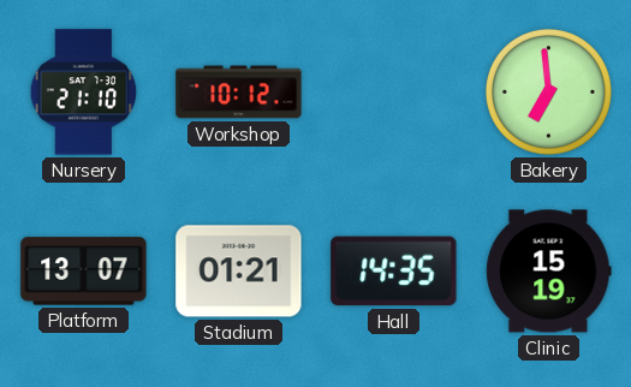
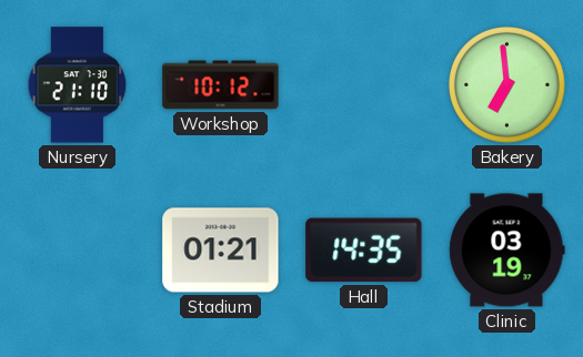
Platform: 13:07 -> none (84, 272)
Clinic: 15:19 -> 03:19 (507, 251)
